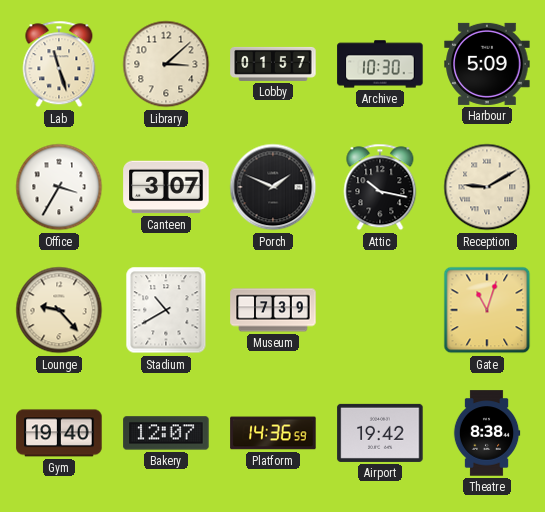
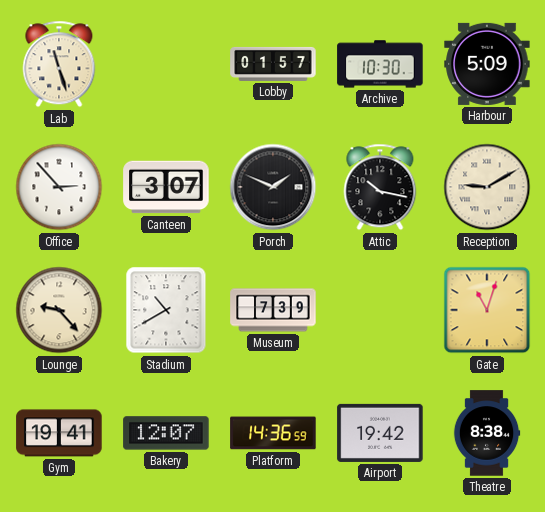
Library: 3:08 -> none (166, 64)
Office: 3:35 -> 2:53 (59, 187)
Gym: 19:40 -> 19:41 (59, 433)
